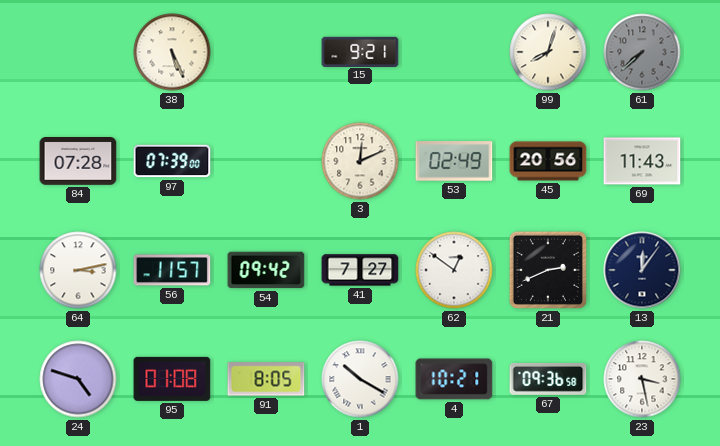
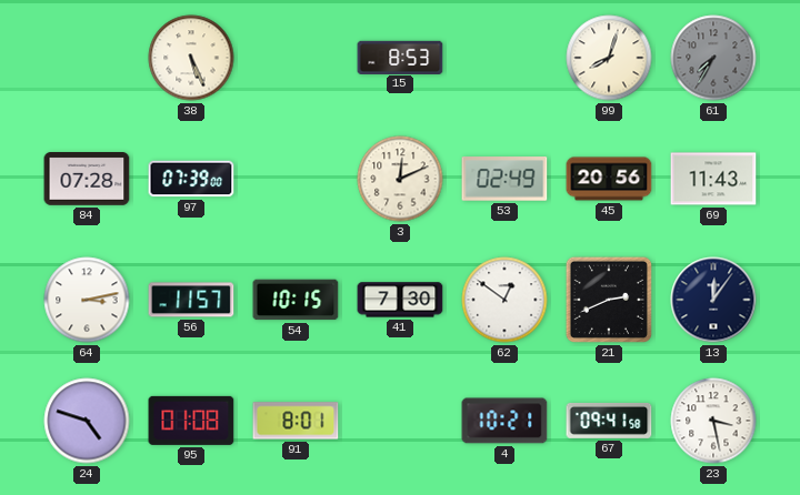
15: 9:21 -> 8:53 (400, 57)
61: 7:38 -> 7:35 (713, 58)
54: 09:42 -> 10:15 (296, 300)
41: 7:27 -> 7:30 (400, 300)
91: 8:05 -> 8:01 (296, 421)
1: 10:20 -> none (360, 379)
67: 09:36 -> 09:41 (609, 421)
